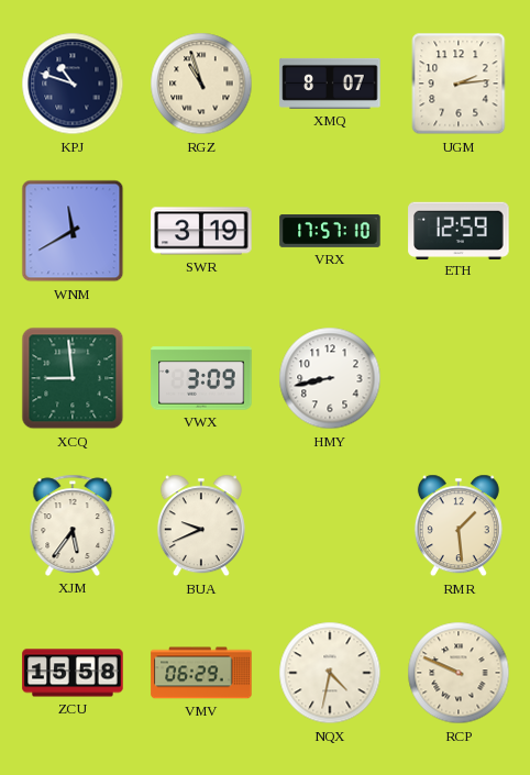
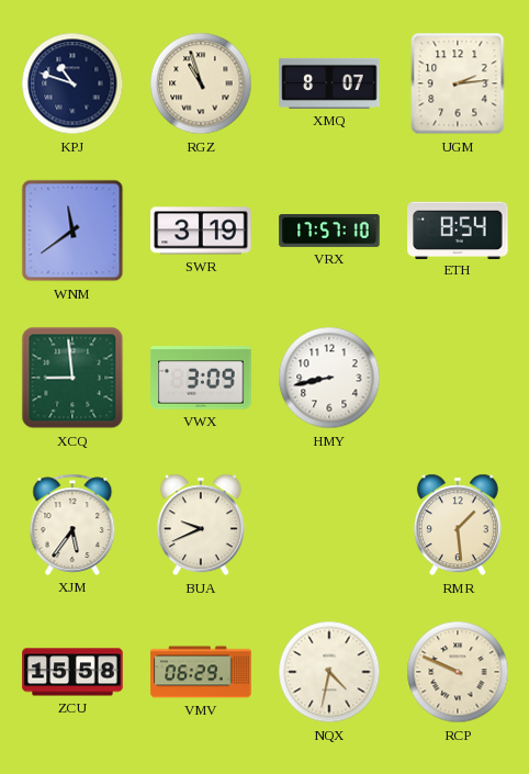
WNM: 11:40 -> 11:39 (72, 231)
ETH: 12:59 -> 8:54 (458, 229)
